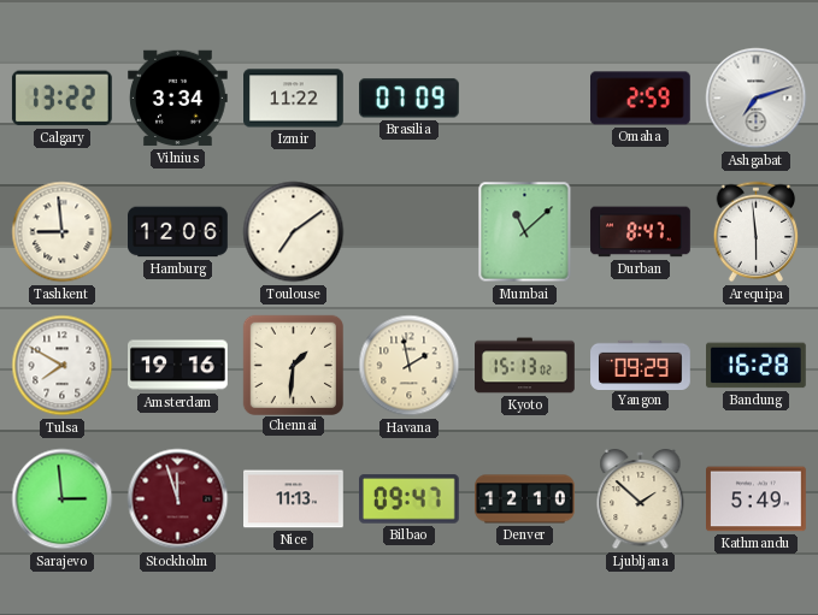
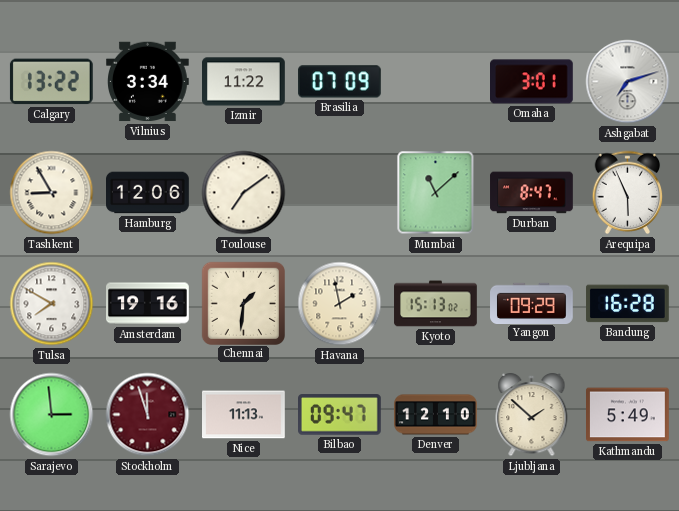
Omaha: 2:59 -> 3:01 (532, 82)
Tashkent: 8:59 -> 8:55 (52, 193)
Arequipa: 5:59 -> 5:56 (628, 193)
